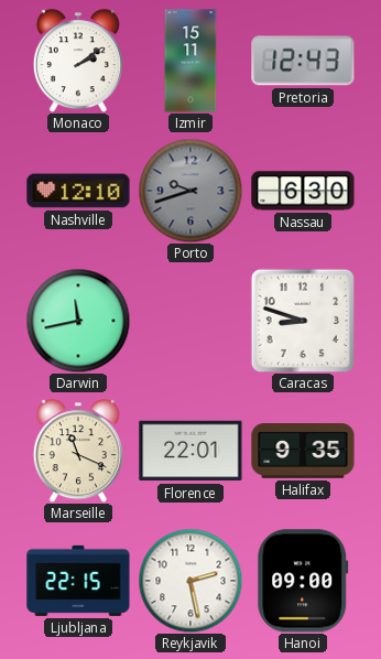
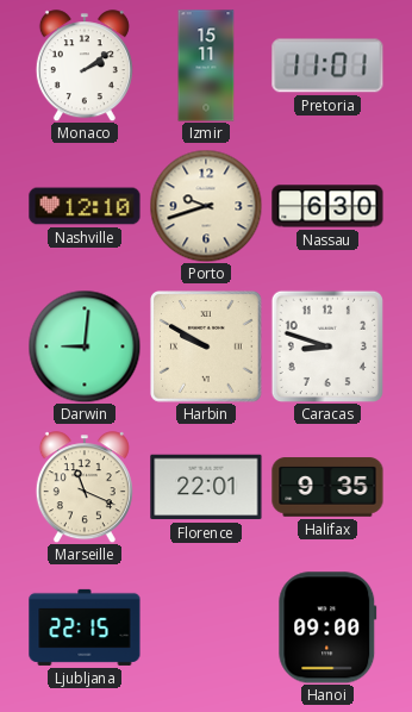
Pretoria: 12:43 -> 11:01 (327, 65)
Porto dial: grey -> cream (206, 206)
Darwin: 11:43 -> 9:01 (85, 346)
Harbin: none -> 9:50 (206, 346)
Reykjavik: 2:28 -> none (190, 581)
